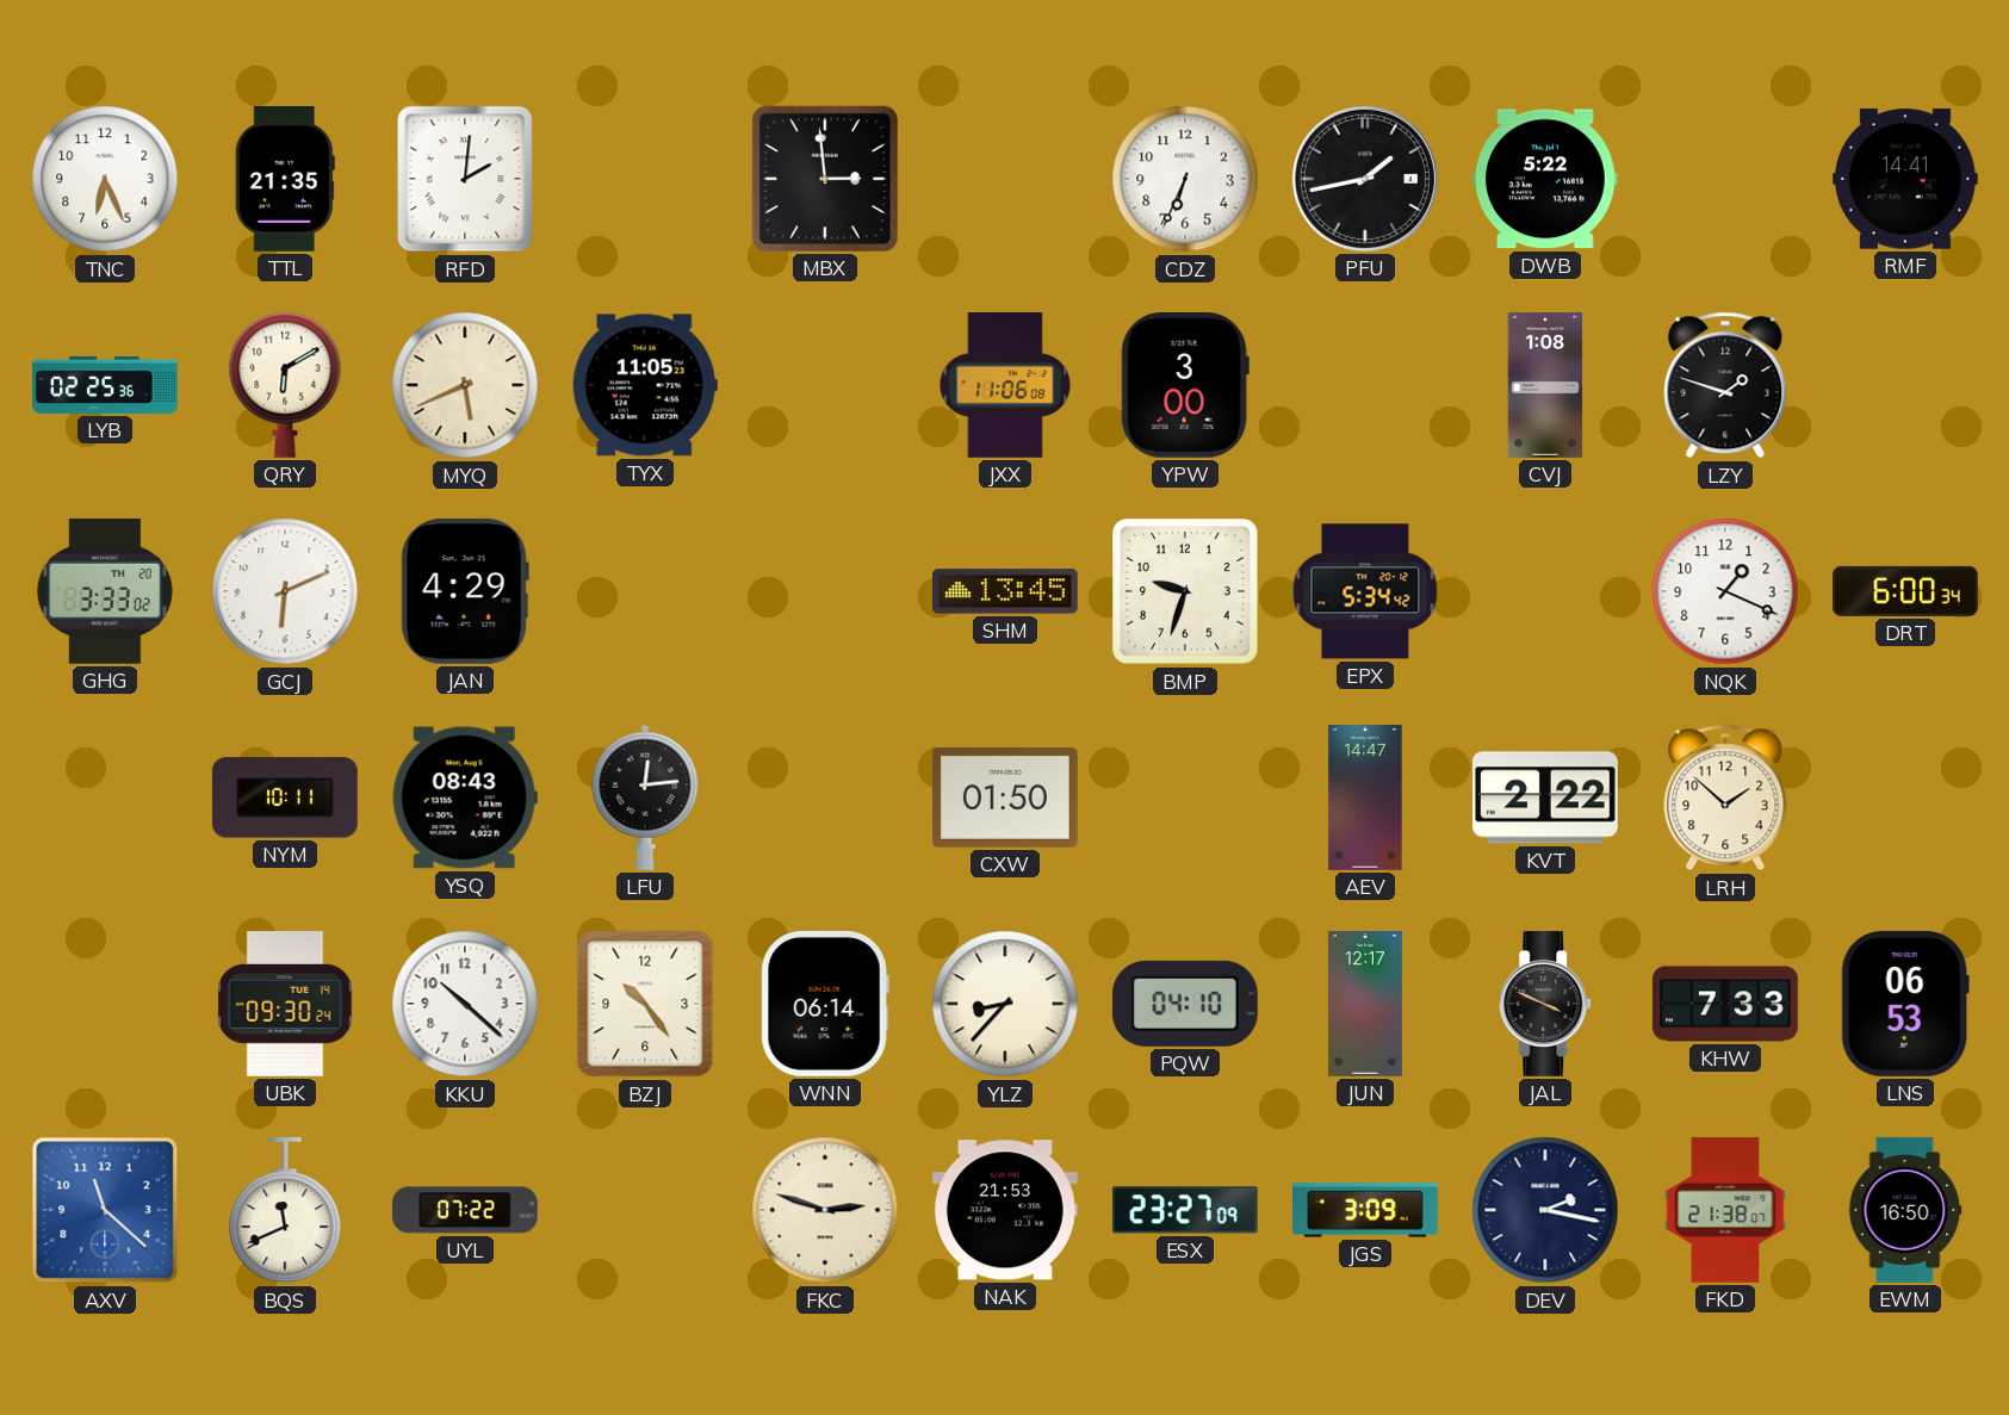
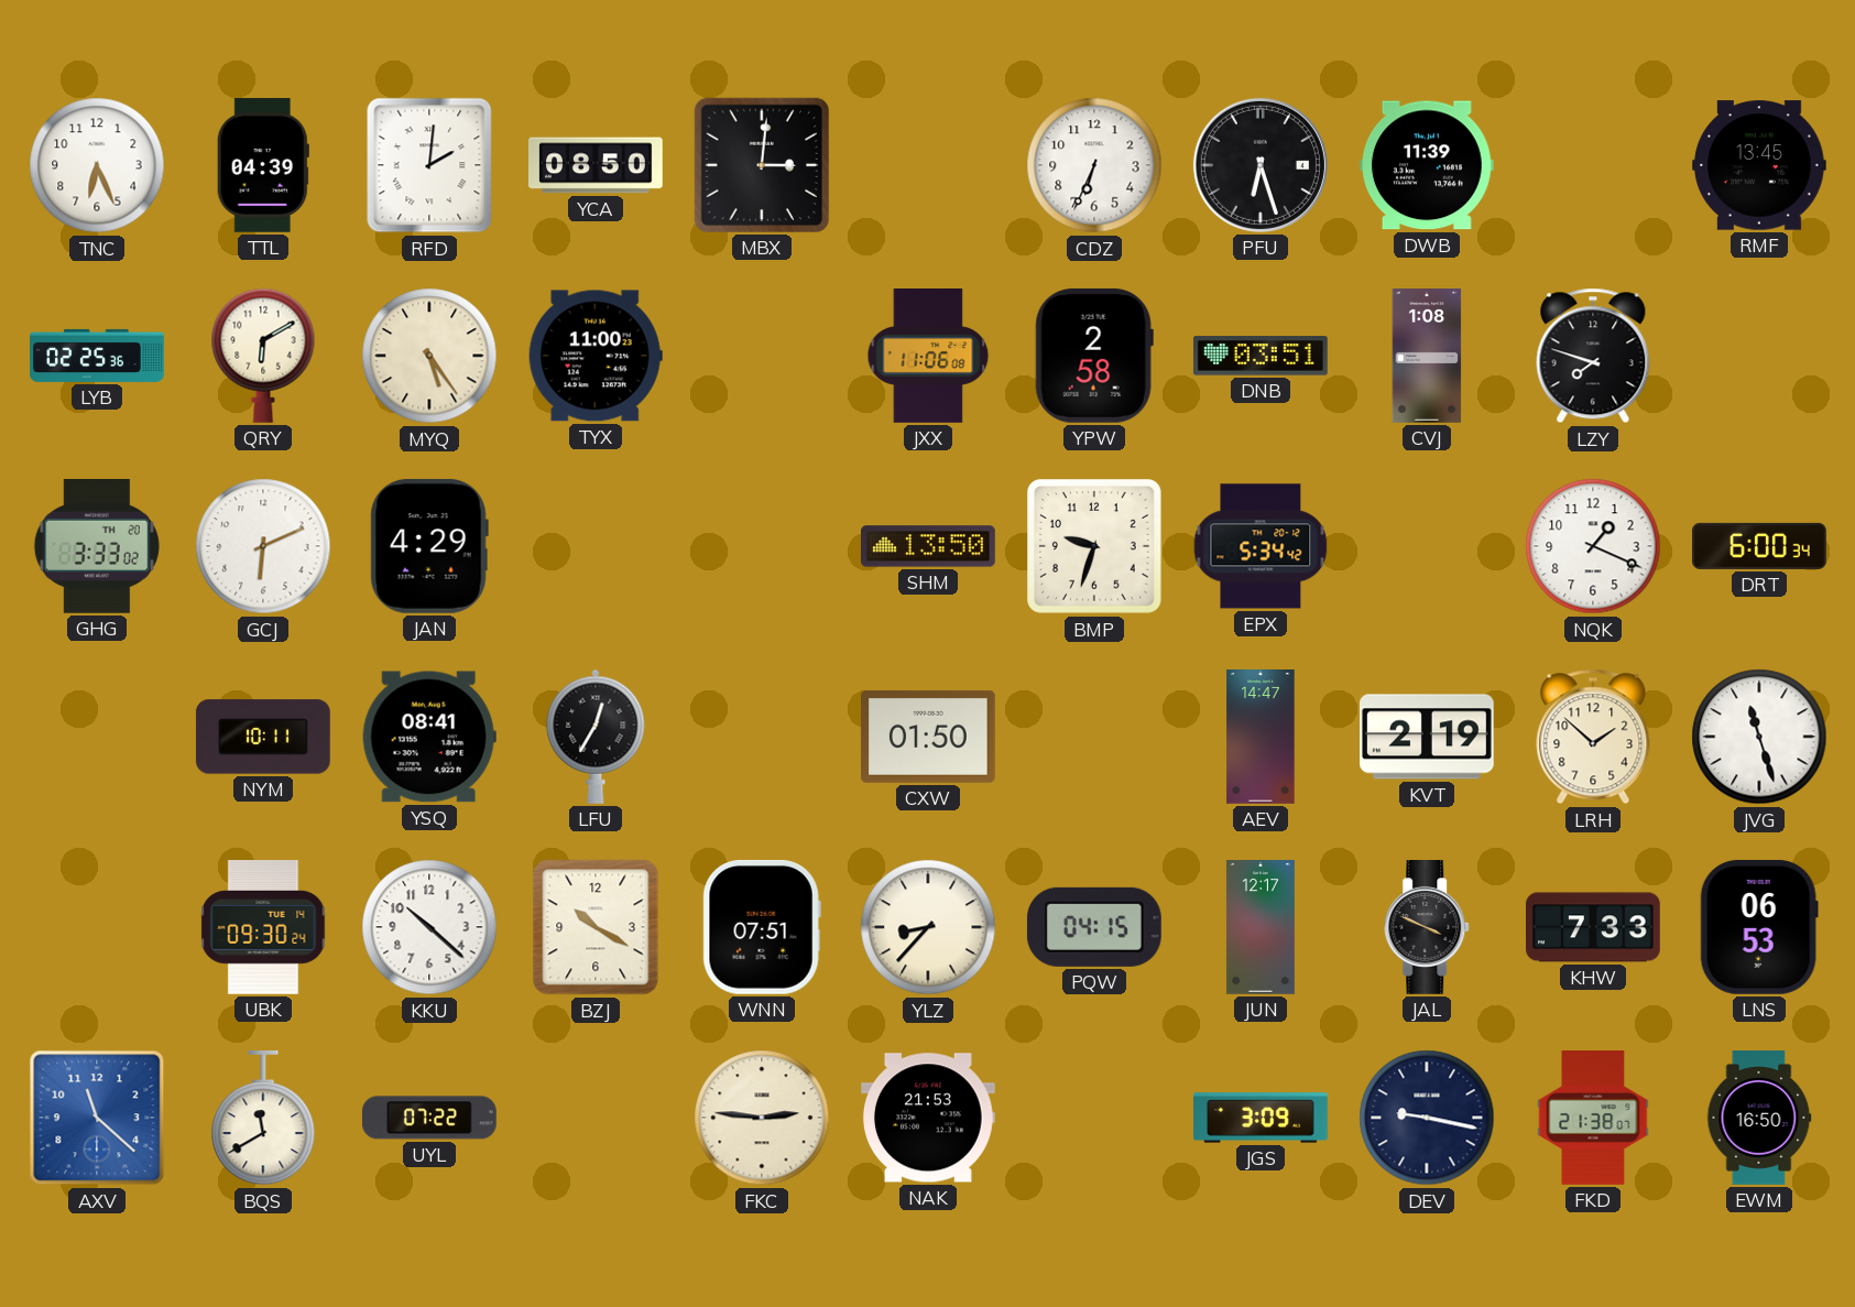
TTL: 21:35 -> 04:39 (263, 166)
YCA: none -> 08:50 (597, 165)
MBX: 2:59 -> 3:01 (762, 165)
PFU: 1:43 -> 6:27 (1261, 165)
DWB: 5:22 -> 11:39 (1427, 165)
RMF: 14:41 -> 13:45 (1760, 165)
MYQ: 5:41 -> 5:24 (429, 356)
TYX: 11:05 -> 11:00 (596, 356)
YPW: 3:00 -> 2:58 (1094, 356)
DNB: none -> 03:51 (1261, 356)
LZY: 1:48 -> 7:48 (1593, 356)
SHM: 13:45 -> 13:50 (929, 546)
YSQ: 08:43 -> 08:41 (429, 737)
LFU: 12:14 -> 12:35 (596, 737)
KVT: 2:22 -> 2:19 (1428, 737)
JVG: none -> 11:27 (1759, 737)
BZJ: 10:24 -> 10:20 (596, 927)
WNN: 06:14 -> 07:51 (762, 927)
PQW: 04:10 -> 04:15 (1094, 927)
BQS: 11:41 -> 11:40 (263, 1119)
FKC: 2:48 -> 2:46 (762, 1118)
ESX: 23:27 -> none (1185, 1210)
DEV: 2:17 -> 9:17 (1427, 1118)
